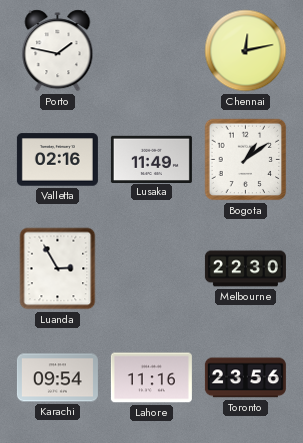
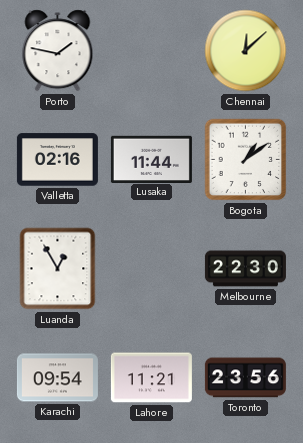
Chennai: 12:13 -> 12:08 (246, 51)
Lusaka: 11:49 -> 11:44 (151, 159)
Luanda: 2:55 -> 12:55 (58, 269)
Lahore: 11:16 -> 11:21 (151, 378)
